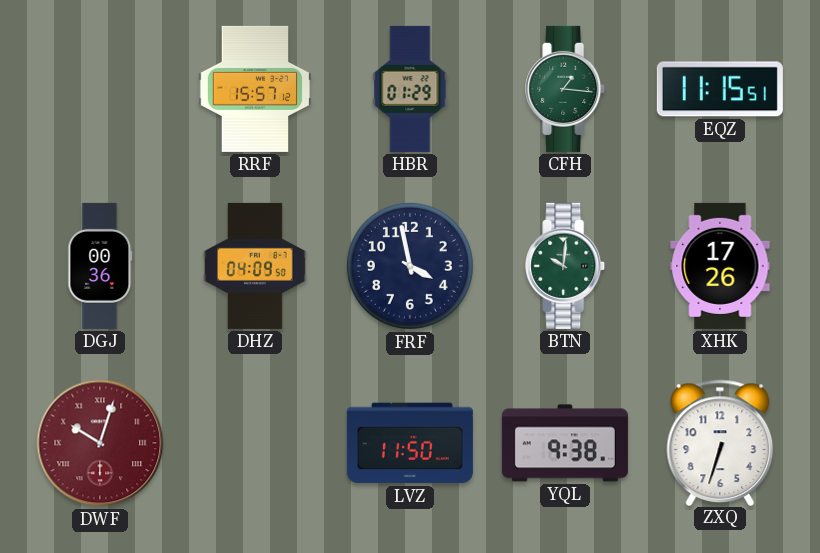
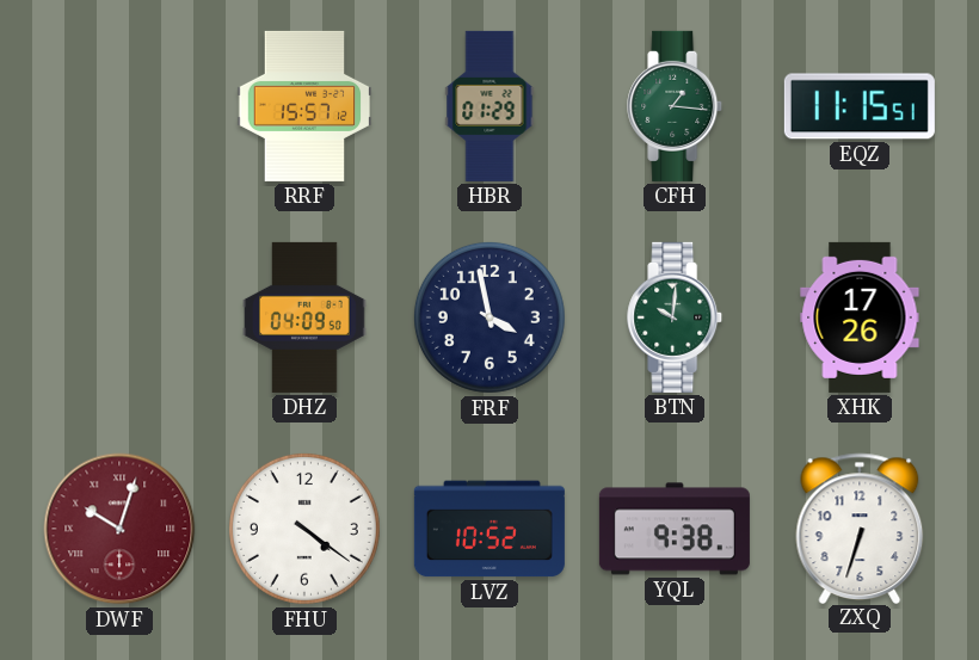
DGJ: 00:36 -> none (100, 266)
FHU: none -> 4:21 (304, 529)
LVZ: 11:50 -> 10:52 (489, 529)
